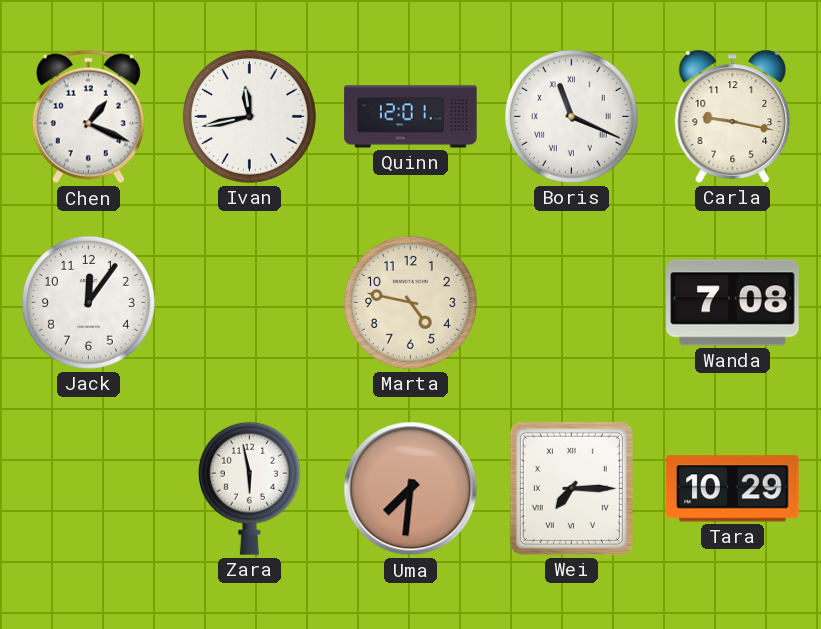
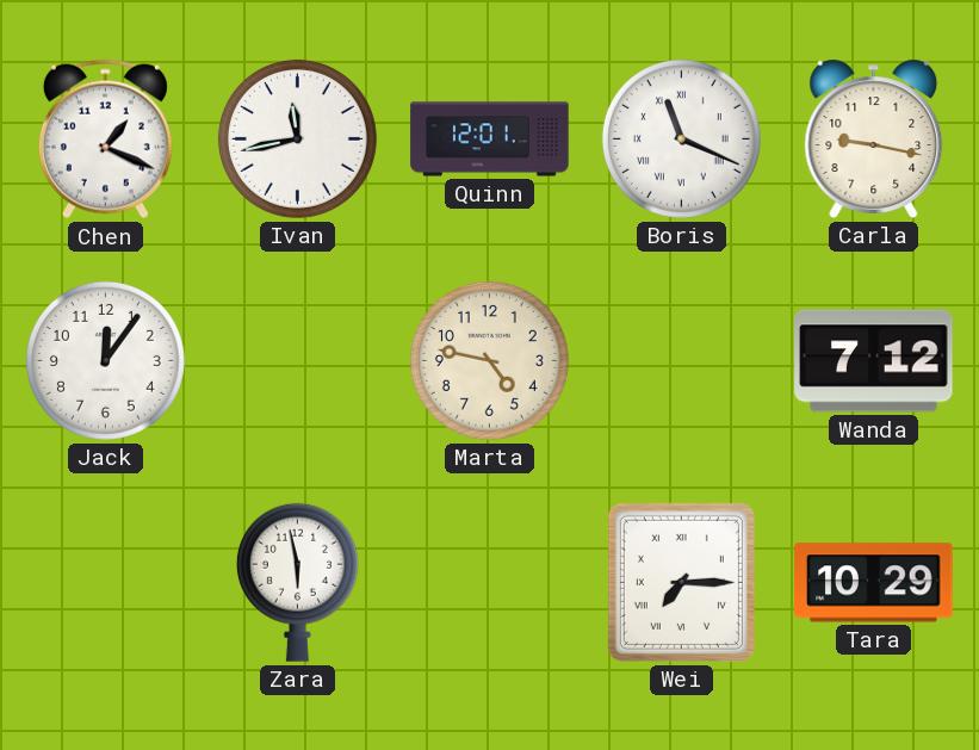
Wanda: 7:08 -> 7:12 (874, 361)
Uma: 7:31 -> none (411, 489)
